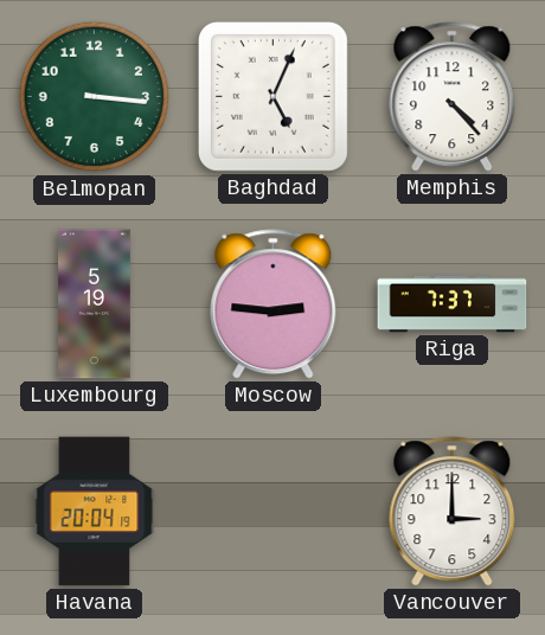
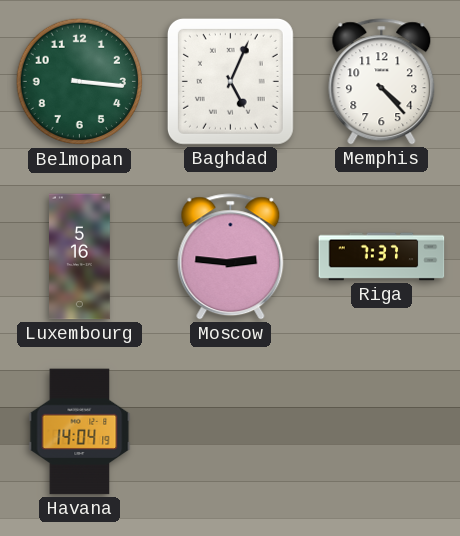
Luxembourg: 5:19 -> 5:16 (80, 257)
Havana: 20:04 -> 14:04 (80, 432)
Vancouver: 3:00 -> none (453, 512)
